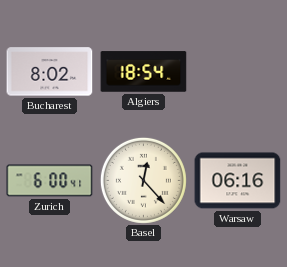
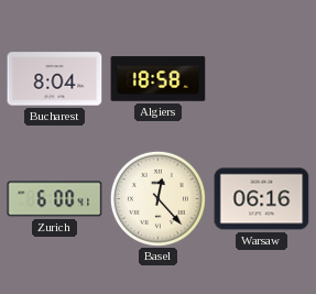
Bucharest: 8:02 -> 8:04 (55, 79)
Algiers: 18:54 -> 18:58 (159, 79)
